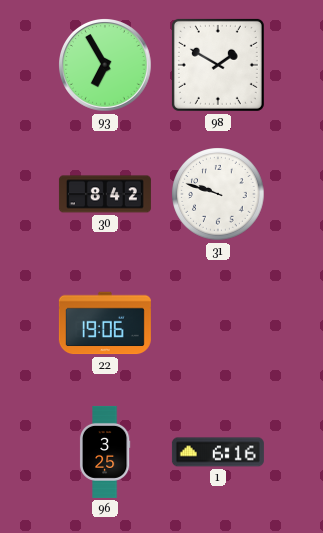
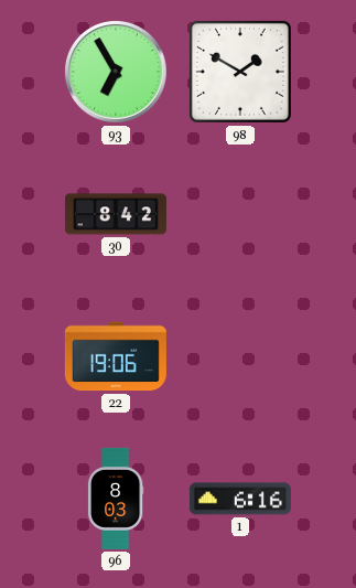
31: 9:48 -> none (218, 194)
96: 3:25 -> 8:03 (116, 499)
